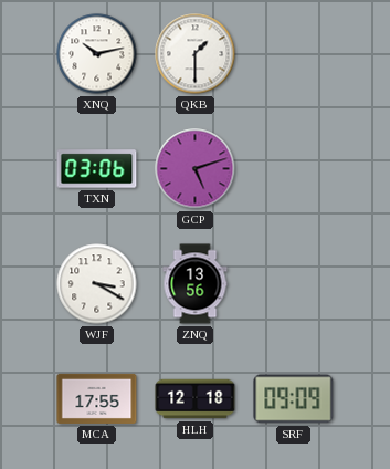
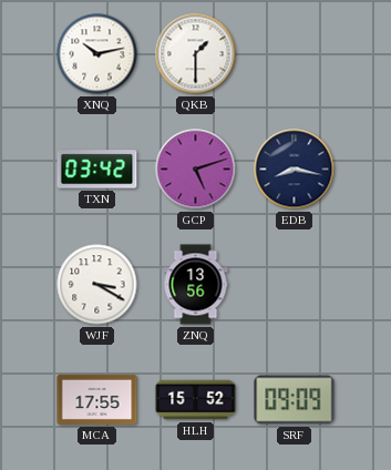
TXN: 03:06 -> 03:42 (97, 170)
EDB: none -> 8:17 (295, 170)
HLH: 12:18 -> 15:52 (196, 400)
